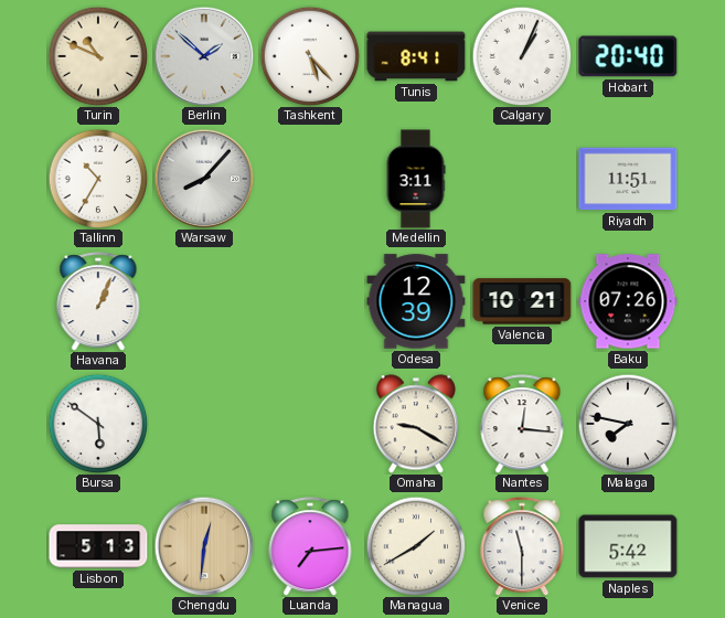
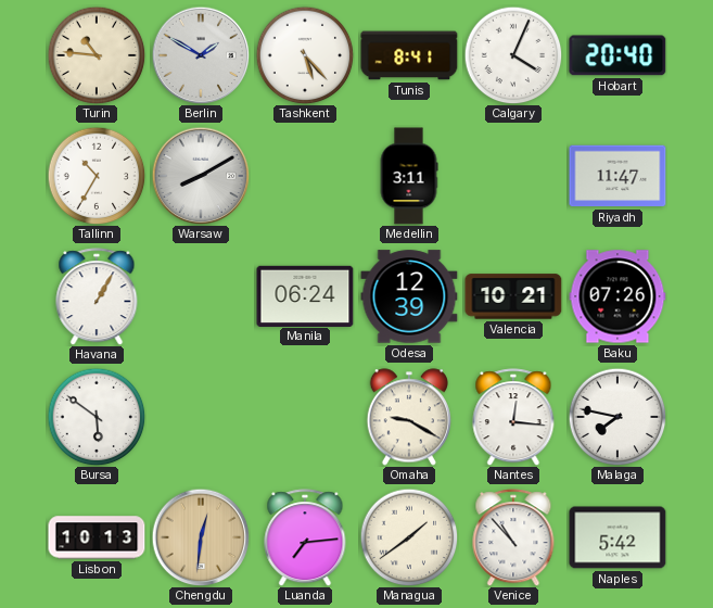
Turin: 10:49 -> 10:46 (97, 55)
Berlin: 1:52 -> 1:50 (201, 55)
Calgary: 1:04 -> 4:04 (513, 55)
Warsaw: 8:07 -> 8:10 (201, 176)
Riyadh: 11:51 -> 11:47 (617, 176)
Havana: 1:04 -> 1:05 (97, 296)
Manila: none -> 06:24 (305, 295)
Lisbon: 5:13 -> 10:13 (97, 537)
Managua: 1:40 -> 1:39 (409, 537)
Venice: 11:30 -> 10:53 (513, 537)
